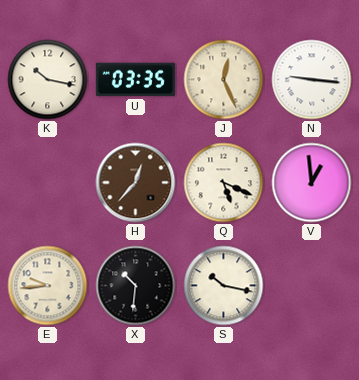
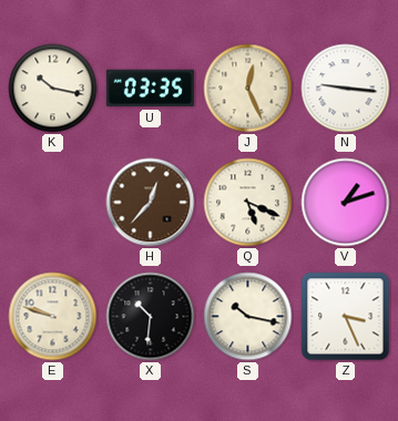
V: 12:59 -> 1:12 (346, 203)
E: 9:44 -> 9:48 (53, 317)
Z: none -> 3:26 (346, 317)
